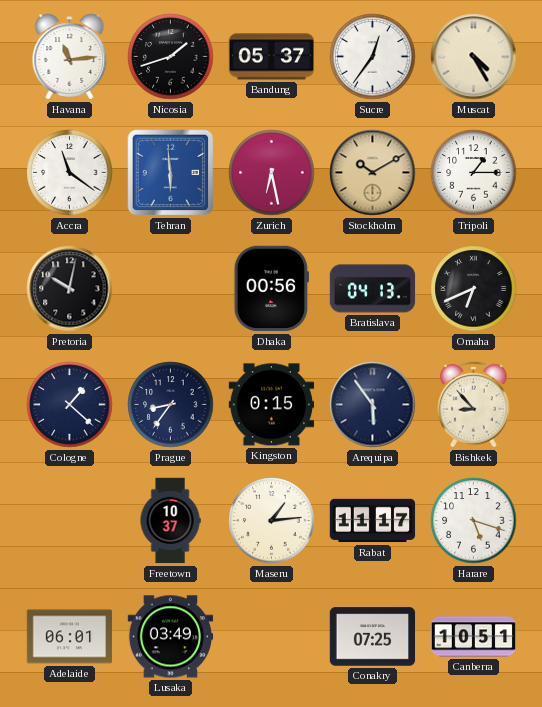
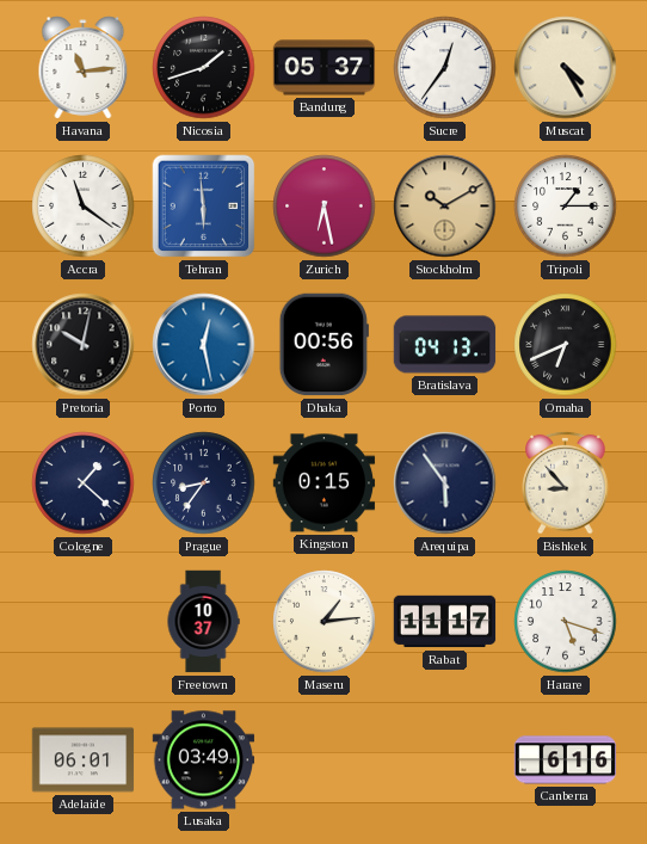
Porto: none -> 12:28 (204, 345)
Conakry: 07:25 -> none (373, 637)
Canberra: 10:51 -> 6:16 (566, 760)
